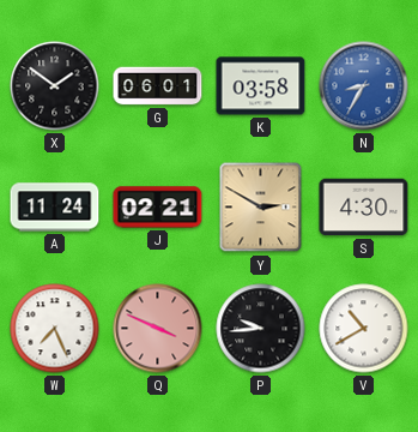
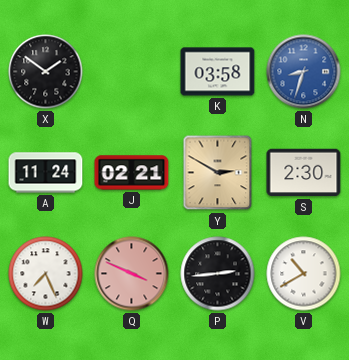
G: 06:01 -> none (158, 86)
N: 8:35 -> 8:33 (304, 72)
S: 4:30 -> 2:30 (304, 173)
P: 9:44 -> 2:44 (218, 274)
